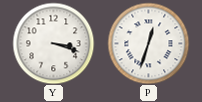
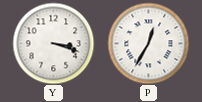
P: 12:33 -> 12:35 (148, 43)
